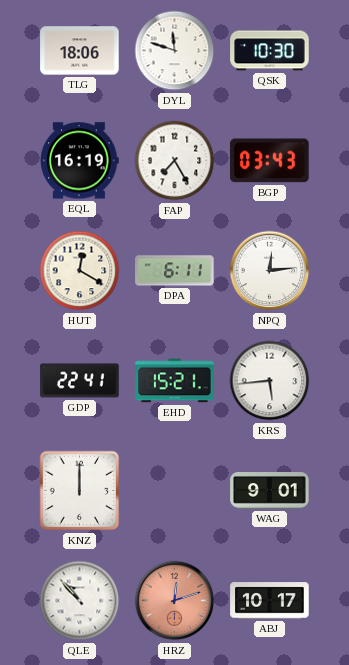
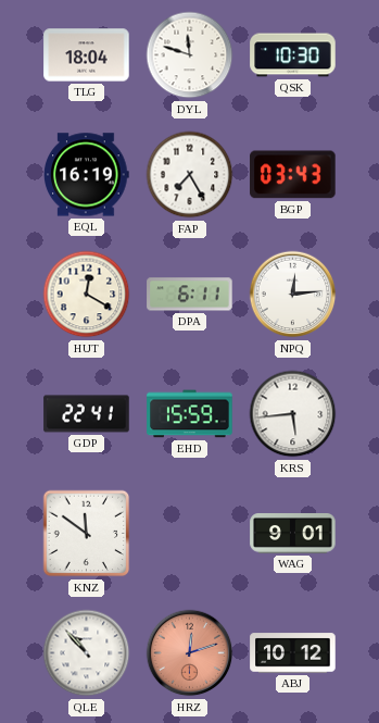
TLG: 18:06 -> 18:04 (87, 55)
EHD: 15:21 -> 15:59 (190, 414)
KNZ: 12:00 -> 11:51 (87, 534)
ABJ: 10:17 -> 10:12 (293, 653)
